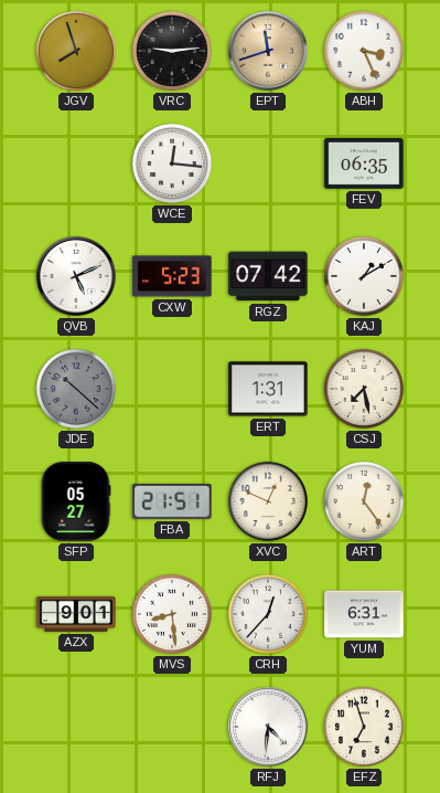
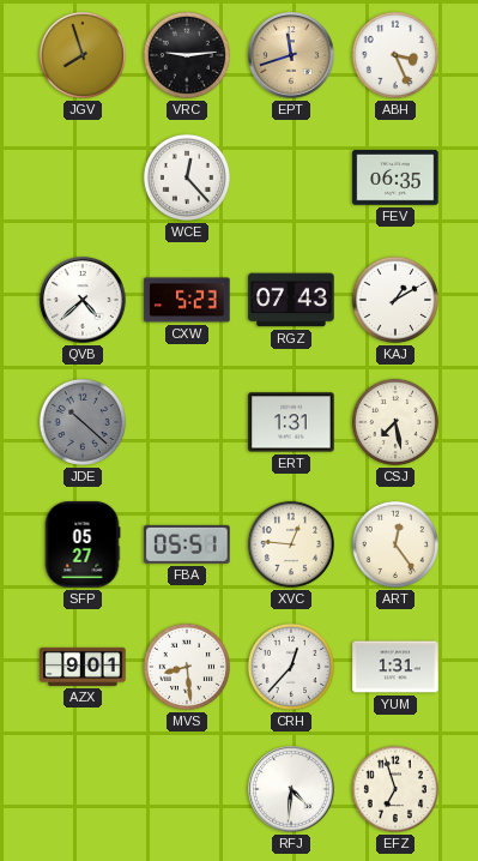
WCE: 12:16 -> 12:23 (187, 177)
QVB: 5:11 -> 4:38 (83, 300)
RGZ: 07:42 -> 07:43 (291, 300)
FBA: 21:51 -> 05:51 (187, 544)
XVC: 12:49 -> 12:46 (291, 544)
YUM: 6:31 -> 1:31 (395, 667)
